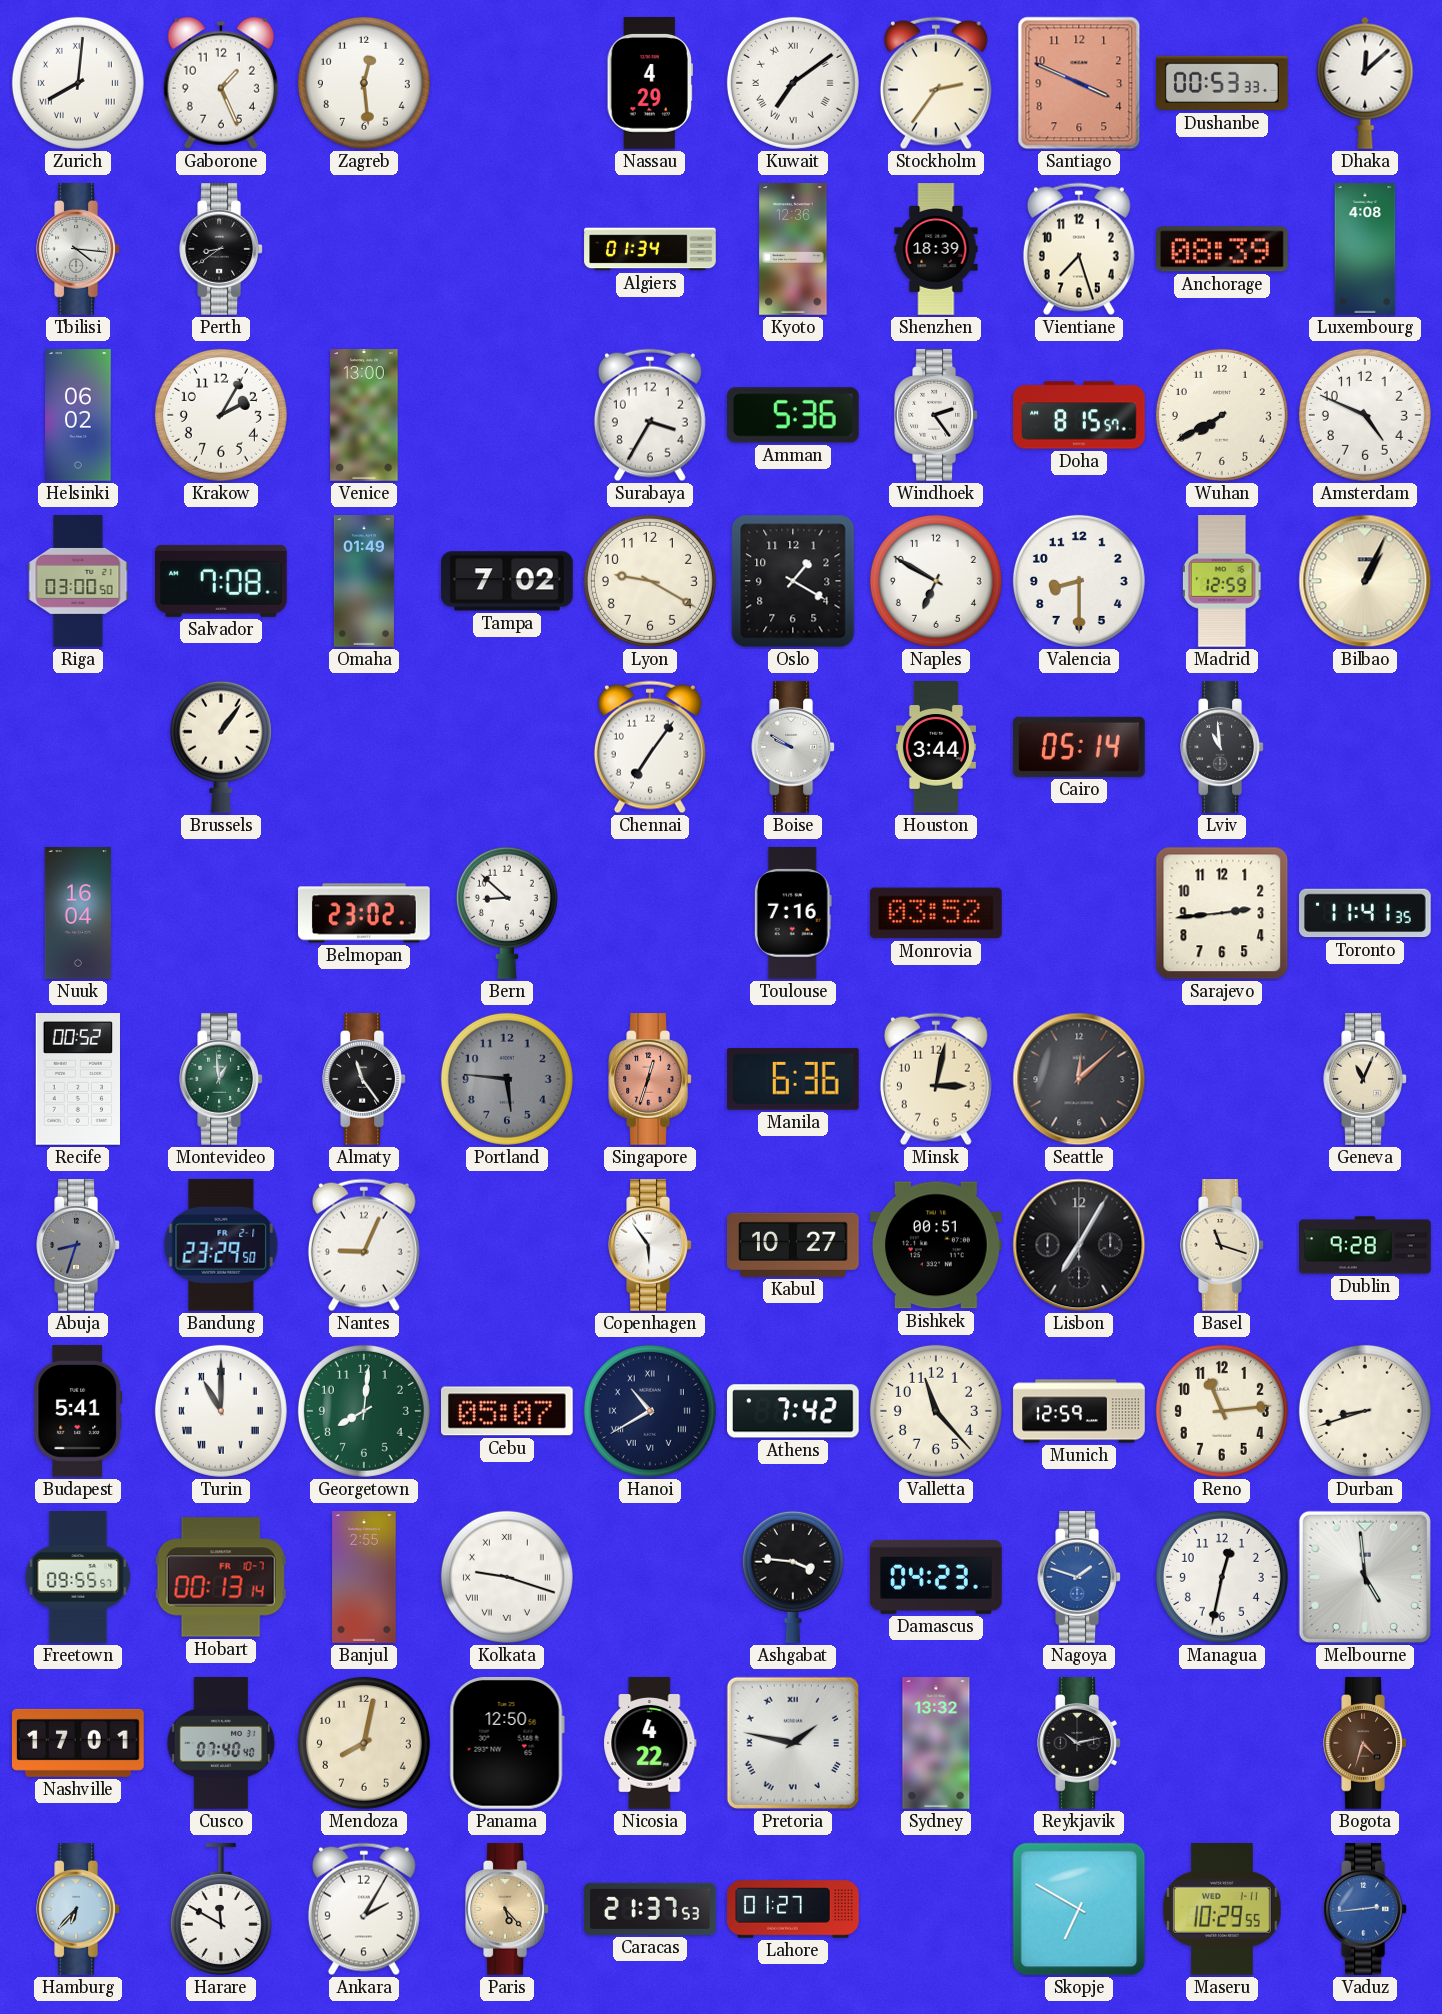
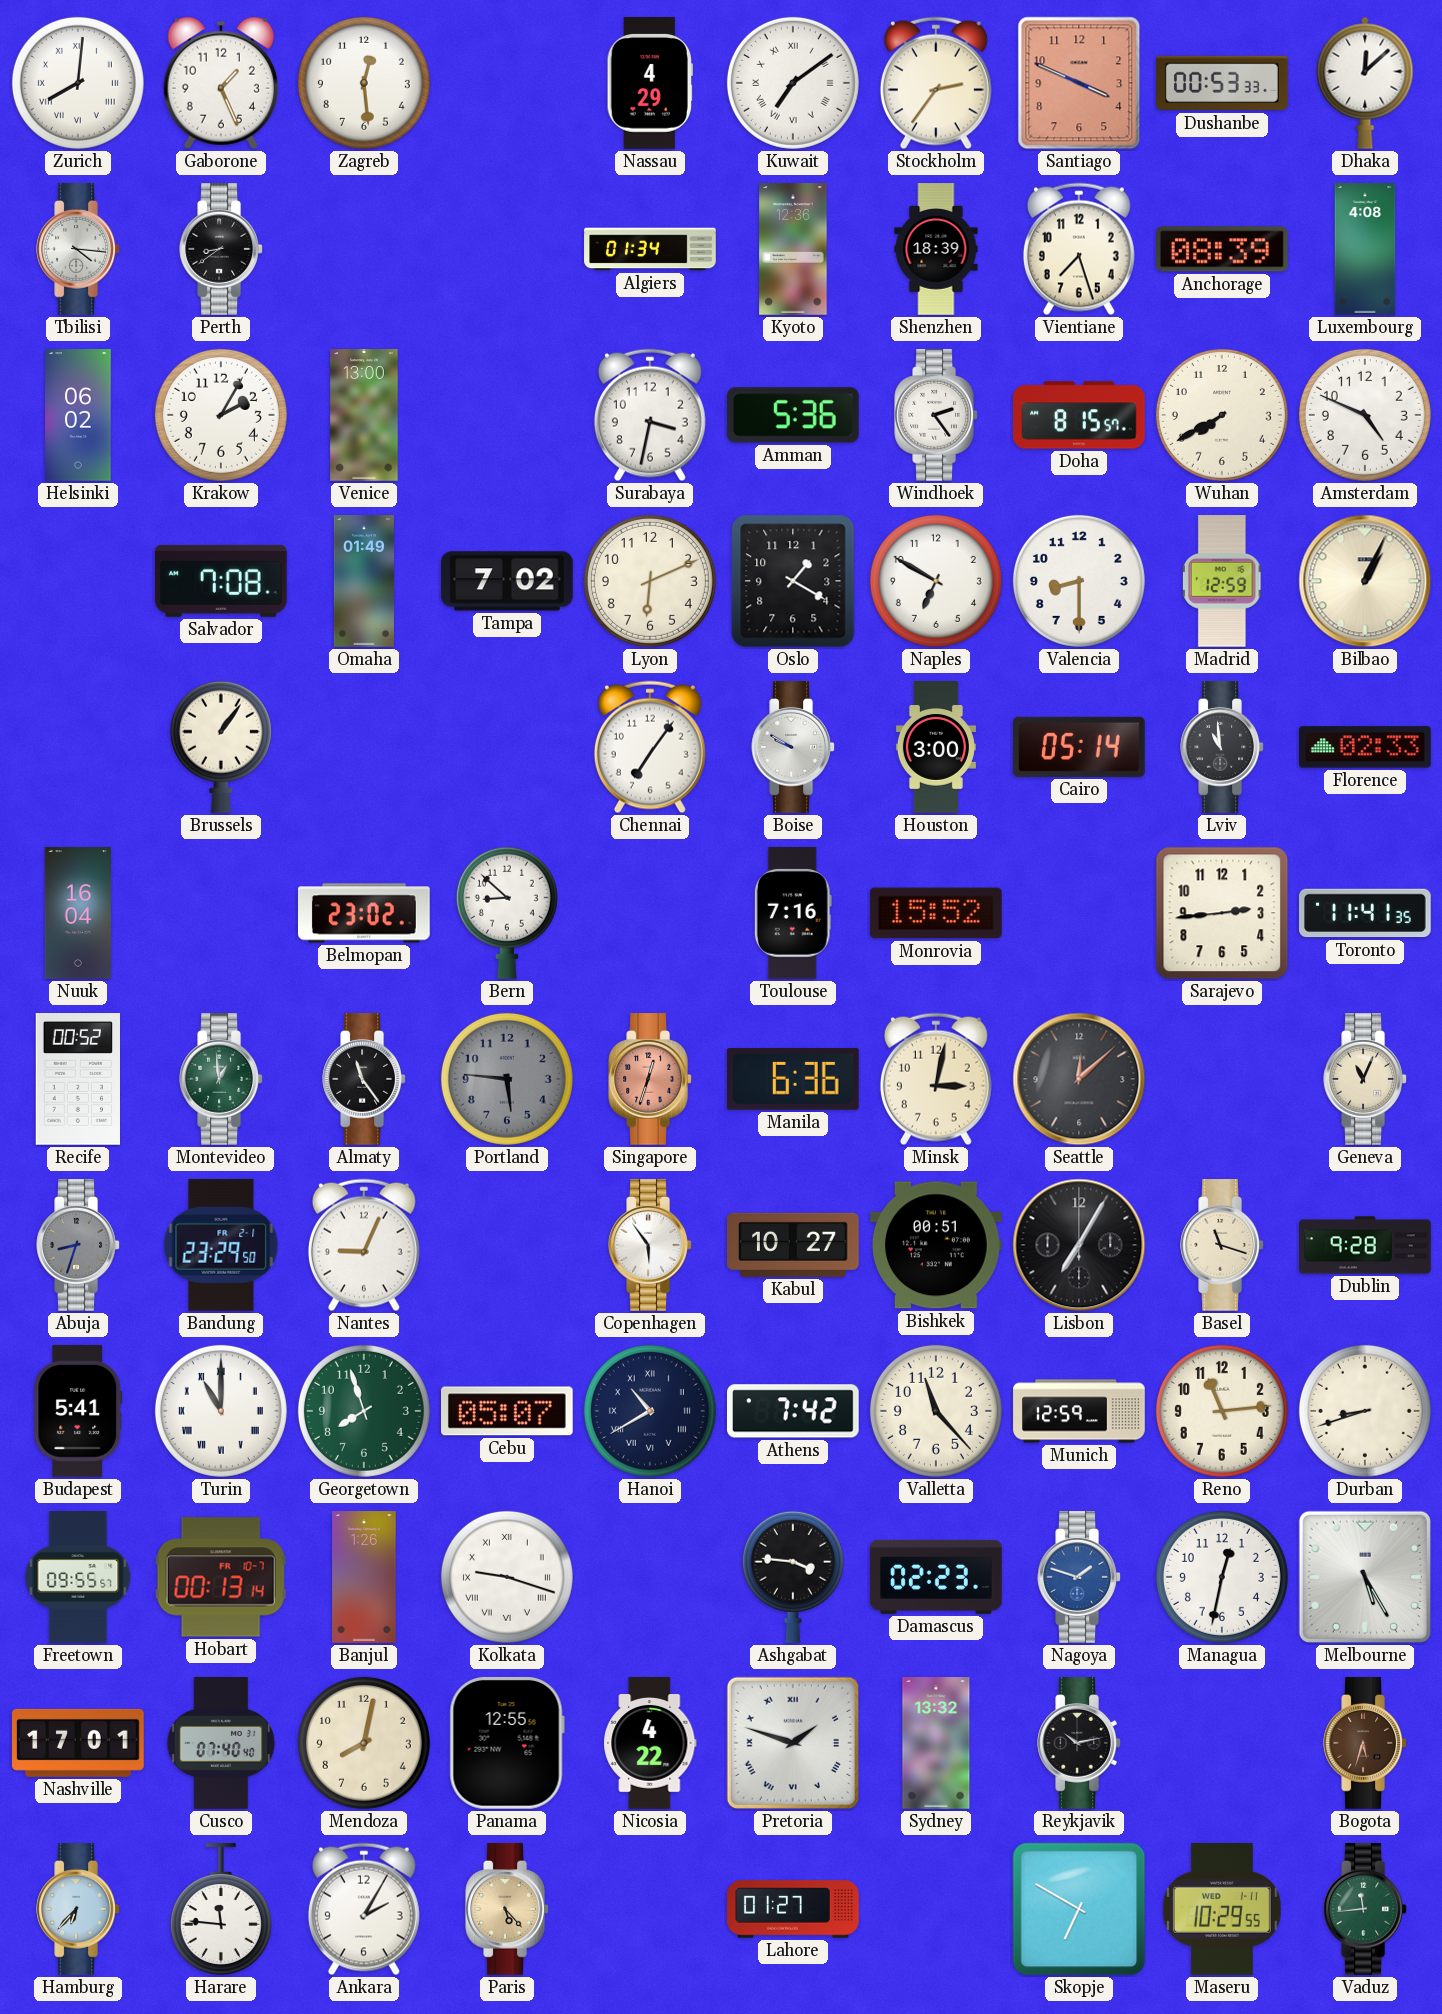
Surabaya: 3:35 -> 3:32 (650, 415)
Riga: 03:00 -> none (78, 581)
Lyon: 9:20 -> 6:11 (650, 581)
Houston: 3:44 -> 3:00 (936, 747)
Florence: none -> 02:33 (1366, 747)
Monrovia: 03:52 -> 15:52 (937, 913)
Georgetown: 8:01 -> 7:57 (364, 1411)
Banjul: 2:55 -> 1:26 (364, 1577)
Damascus: 04:23 -> 02:23 (936, 1577)
Melbourne: 4:59 -> 5:25 (1365, 1577)
Panama: 12:50 -> 12:55 (507, 1743)
Pretoria: 1:47 -> 1:48 (793, 1743)
Bogota: 4:33 -> 5:33 (1365, 1743)
Harare: 11:50 -> 11:46 (221, 1910)
Caracas: 21:37 -> none (650, 1909)
Vaduz: 2:44 -> 11:44 (1365, 1909)
Vaduz dial: blue -> green (1365, 1909)
